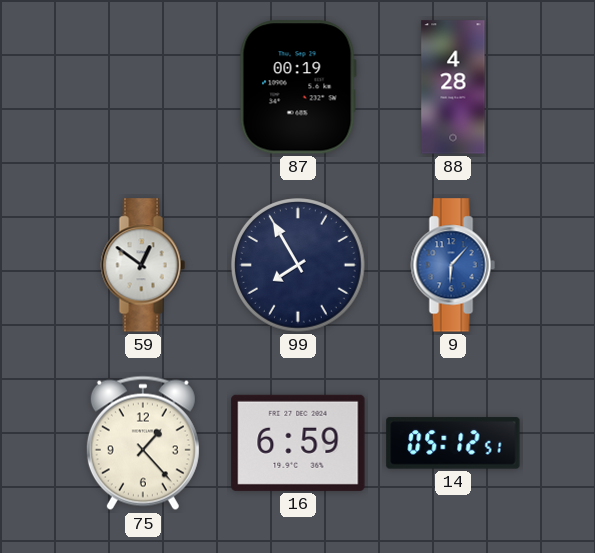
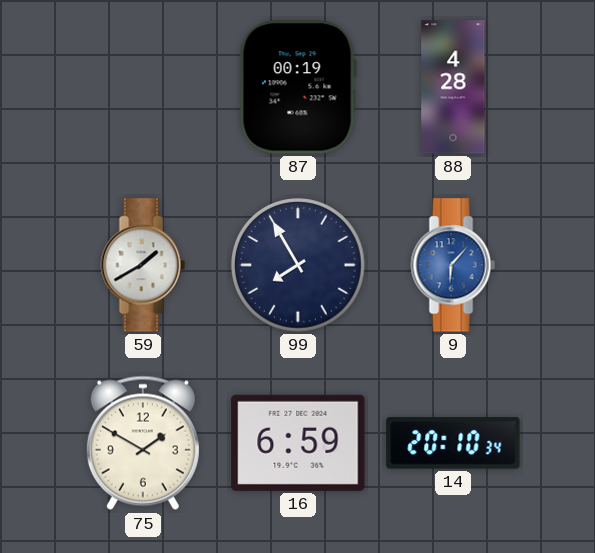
59: 12:51 -> 1:40 (143, 265)
75: 1:23 -> 1:50 (143, 443)
14: 05:12 -> 20:10 (453, 443)
